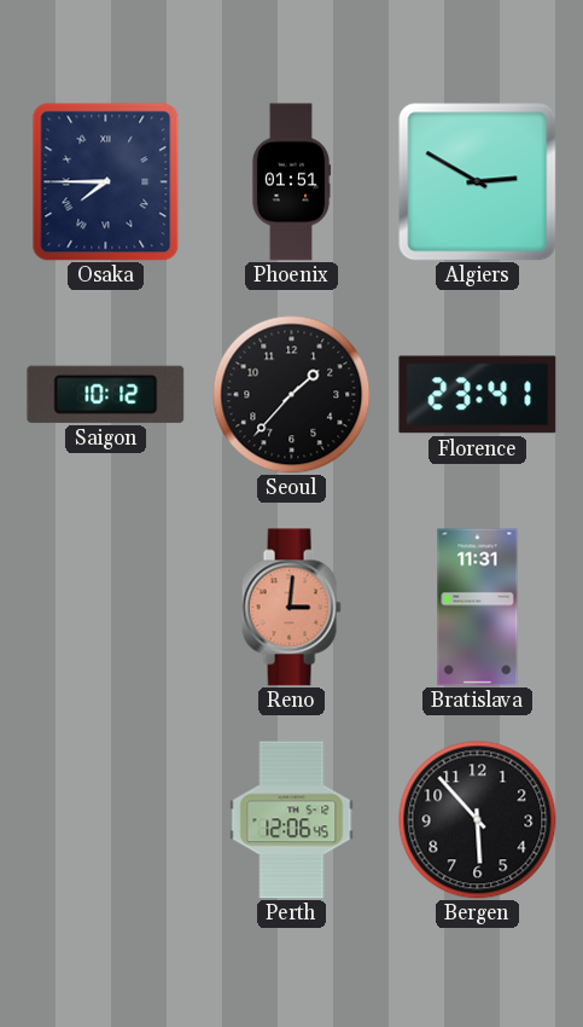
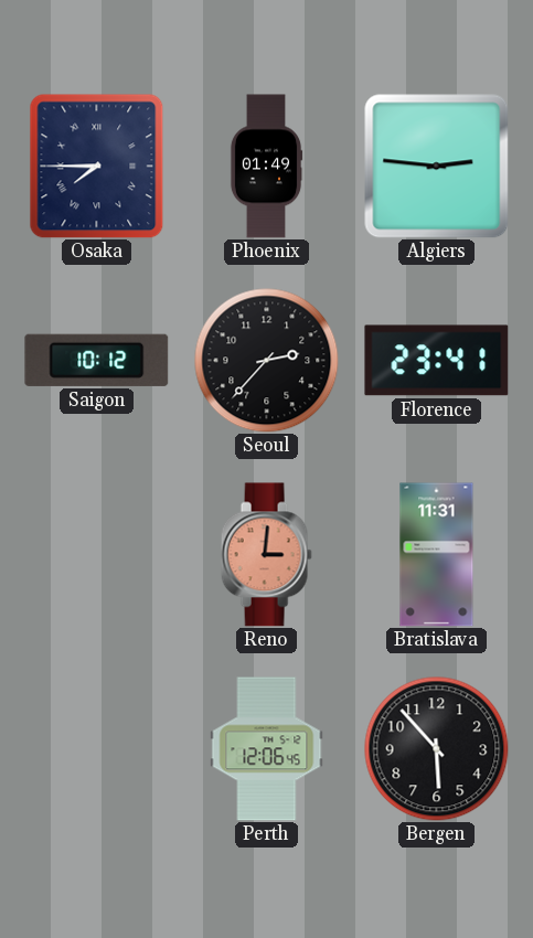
Phoenix: 01:51 -> 01:49 (266, 167)
Algiers: 2:50 -> 2:46 (437, 167)
Seoul: 1:37 -> 2:37 (267, 361)
